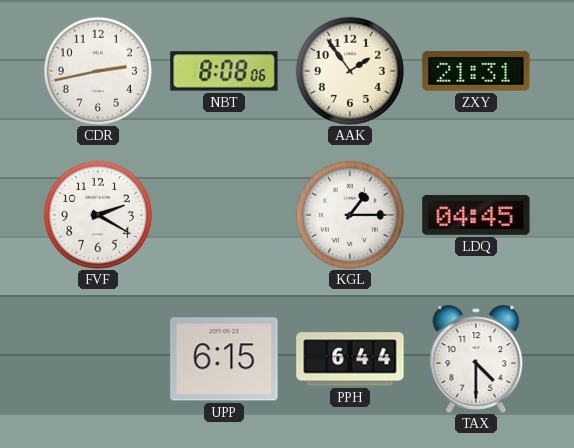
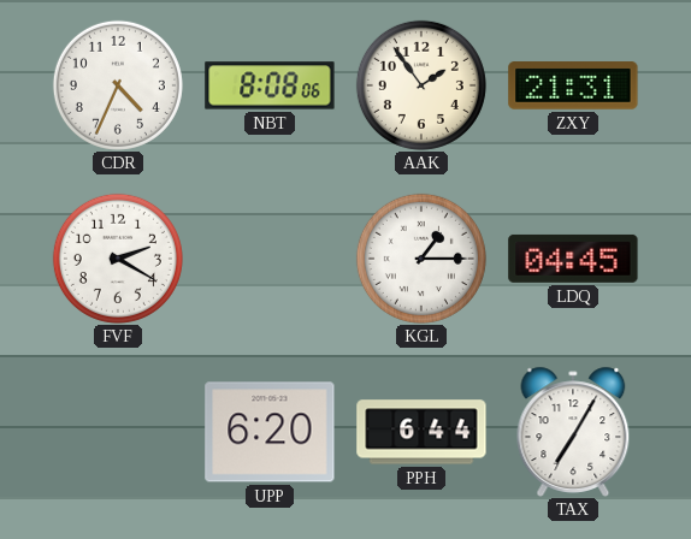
CDR: 2:43 -> 4:34 (118, 85)
UPP: 6:15 -> 6:20 (270, 432)
TAX: 4:30 -> 7:05 (573, 432)
